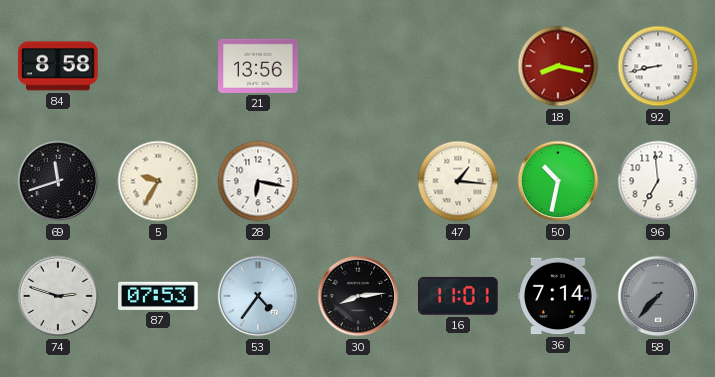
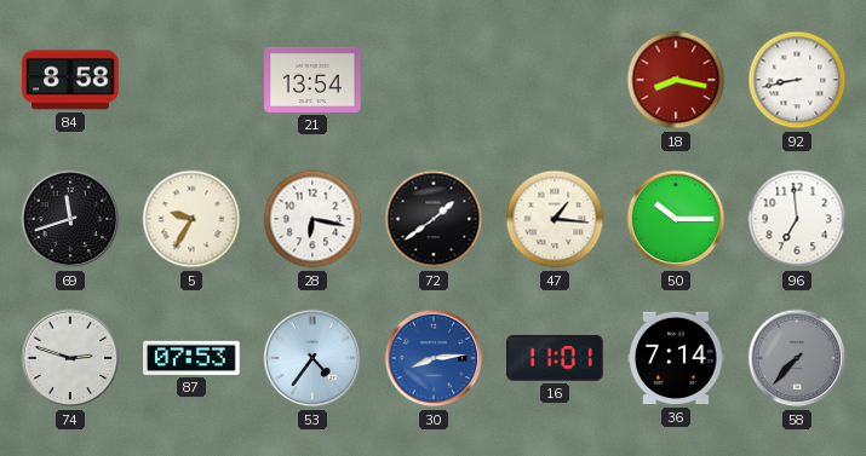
21: 13:56 -> 13:54 (312, 80)
72: none -> 1:39 (434, 219)
50: 10:32 -> 10:15 (676, 219)
30 dial: black -> blue (434, 358)
